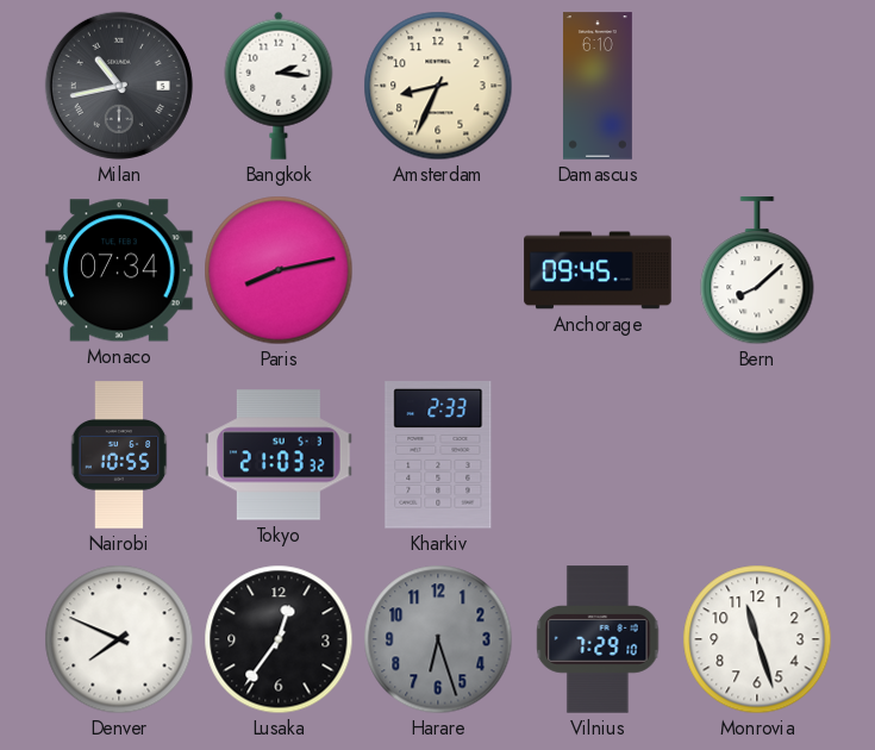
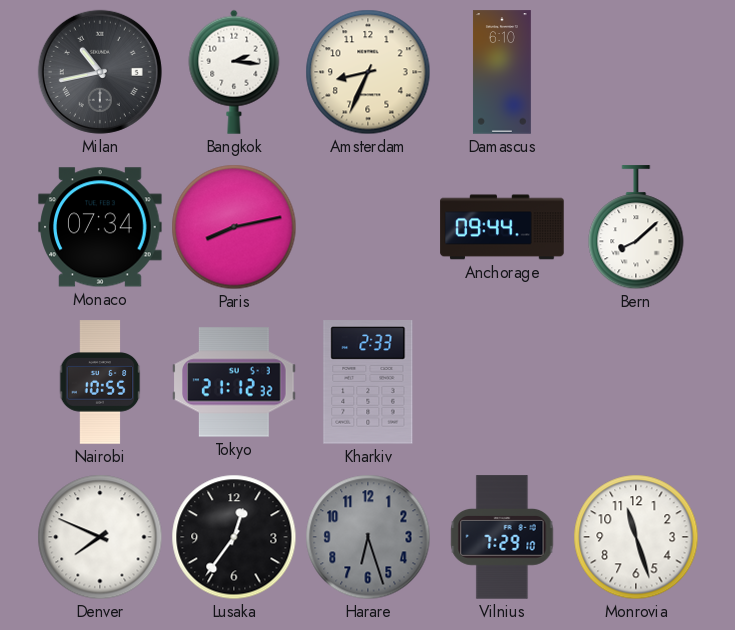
Anchorage: 09:45 -> 09:44 (502, 227)
Tokyo: 21:03 -> 21:12 (234, 382)
